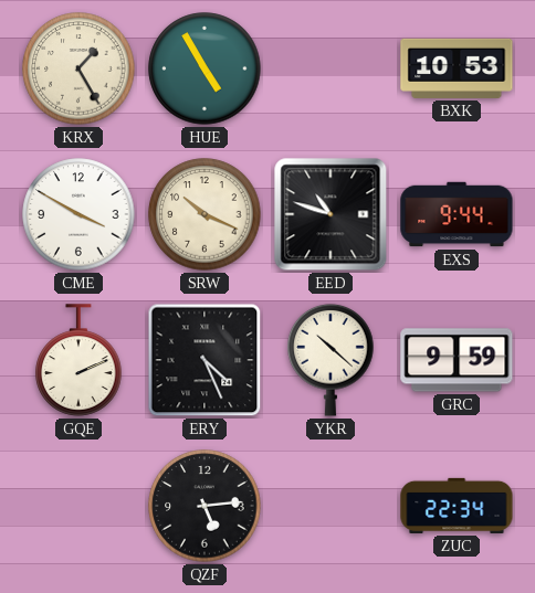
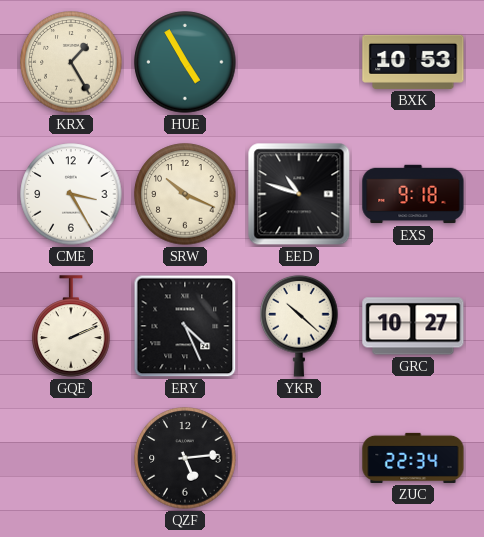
CME: 3:50 -> 3:25 (71, 194)
EXS: 9:44 -> 9:18 (413, 194)
GRC: 9:59 -> 10:27 (413, 326)
